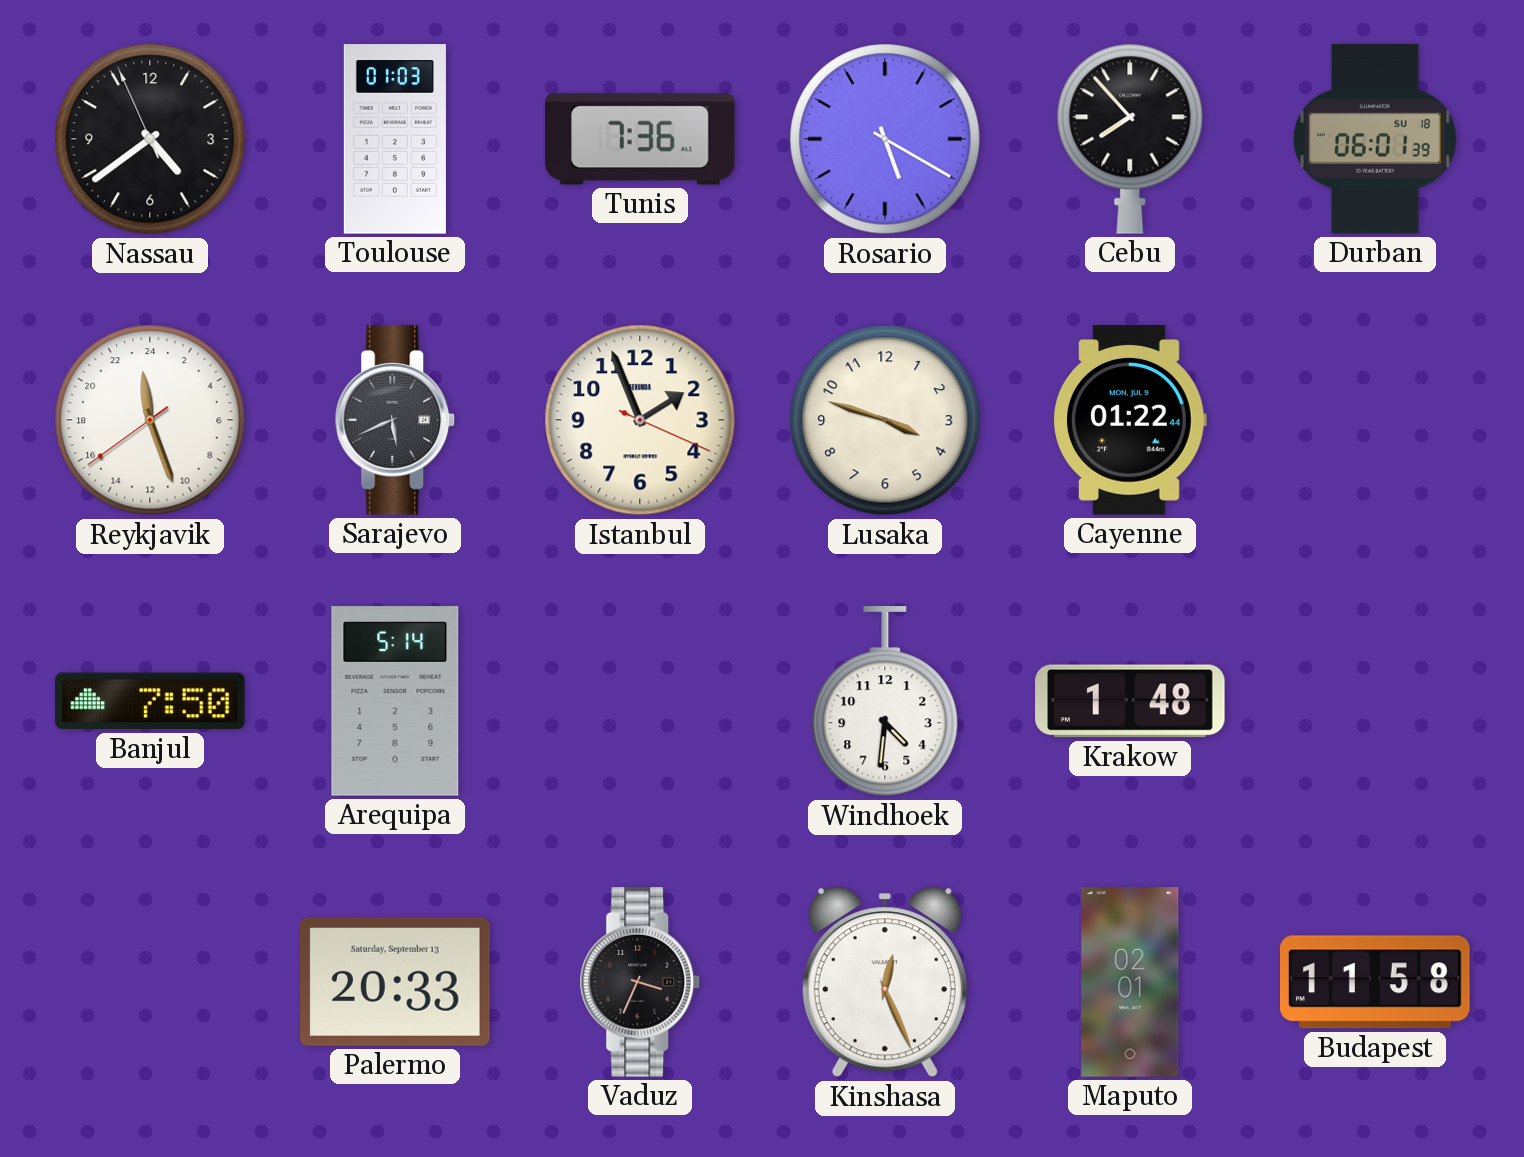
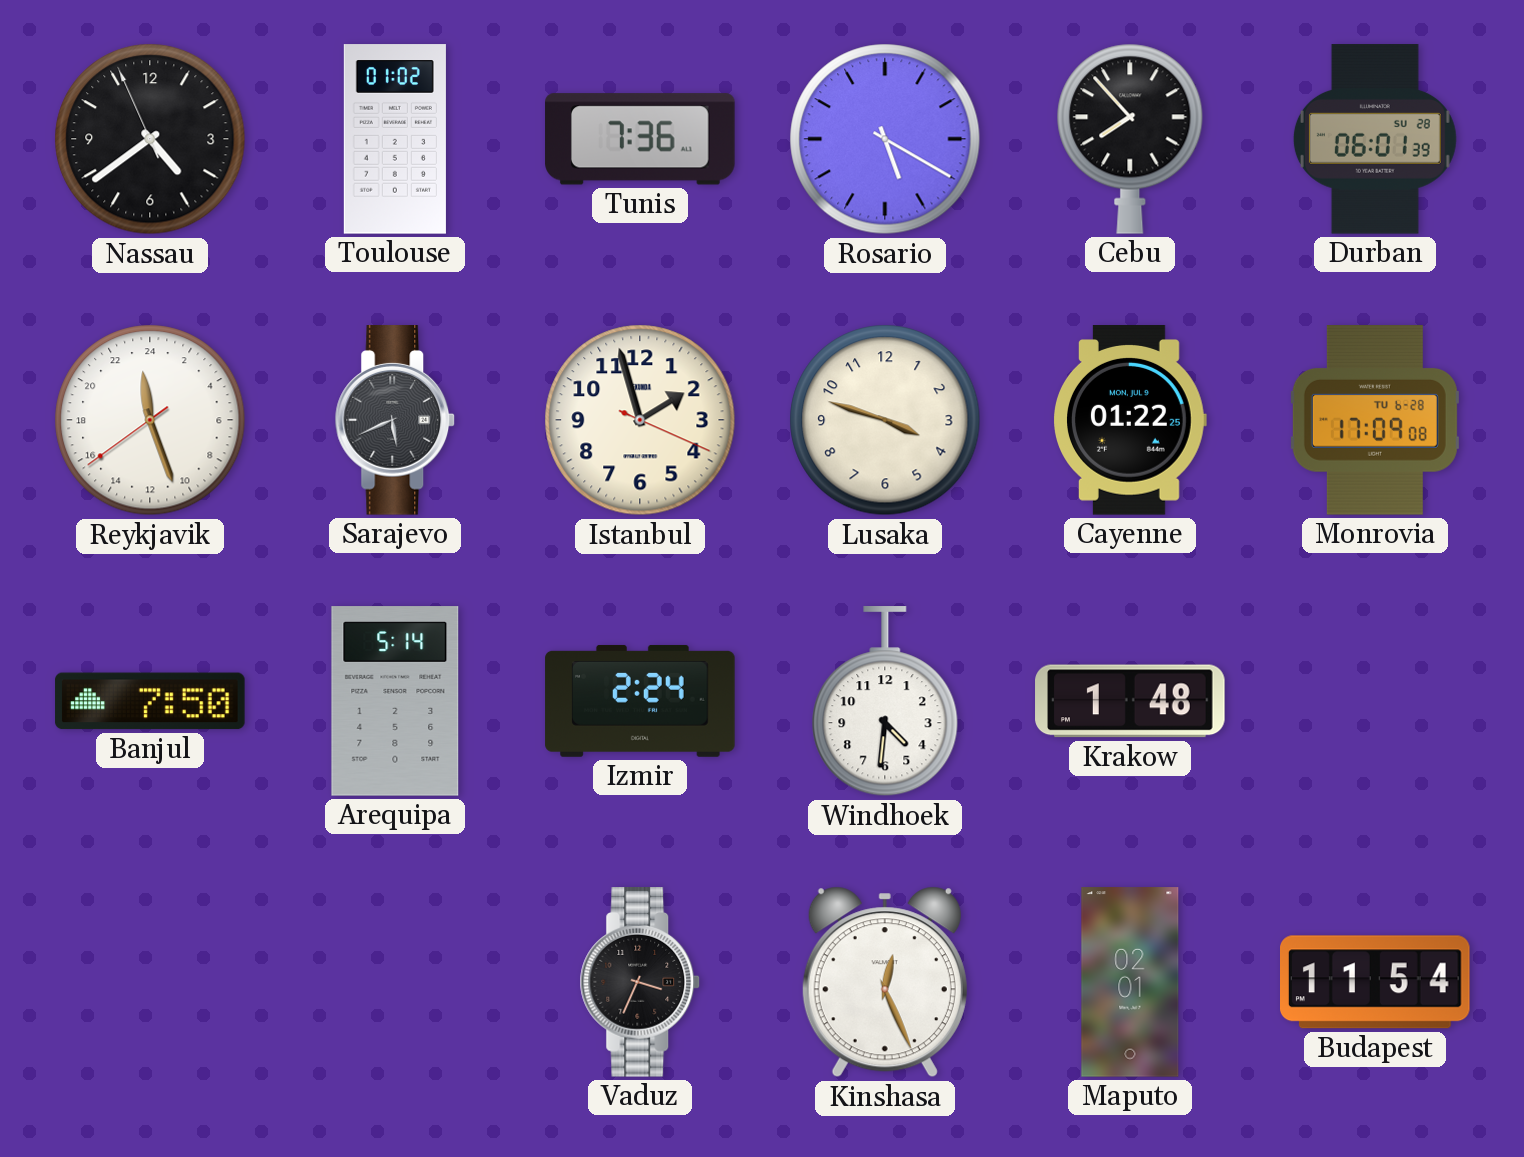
Toulouse: 01:03 -> 01:02 (395, 139)
Durban date: SU 18 -> SU 28 (1375, 139)
Istanbul: 1:56 -> 1:57 (640, 420)
Cayenne: 01:22:44 -> 01:22:25 (1130, 420)
Monrovia: none -> 17:09 (1375, 420)
Izmir: none -> 2:24 (640, 701)
Palermo: 20:33 -> none (396, 982)
Budapest: 11:58 -> 11:54 (1376, 982)
